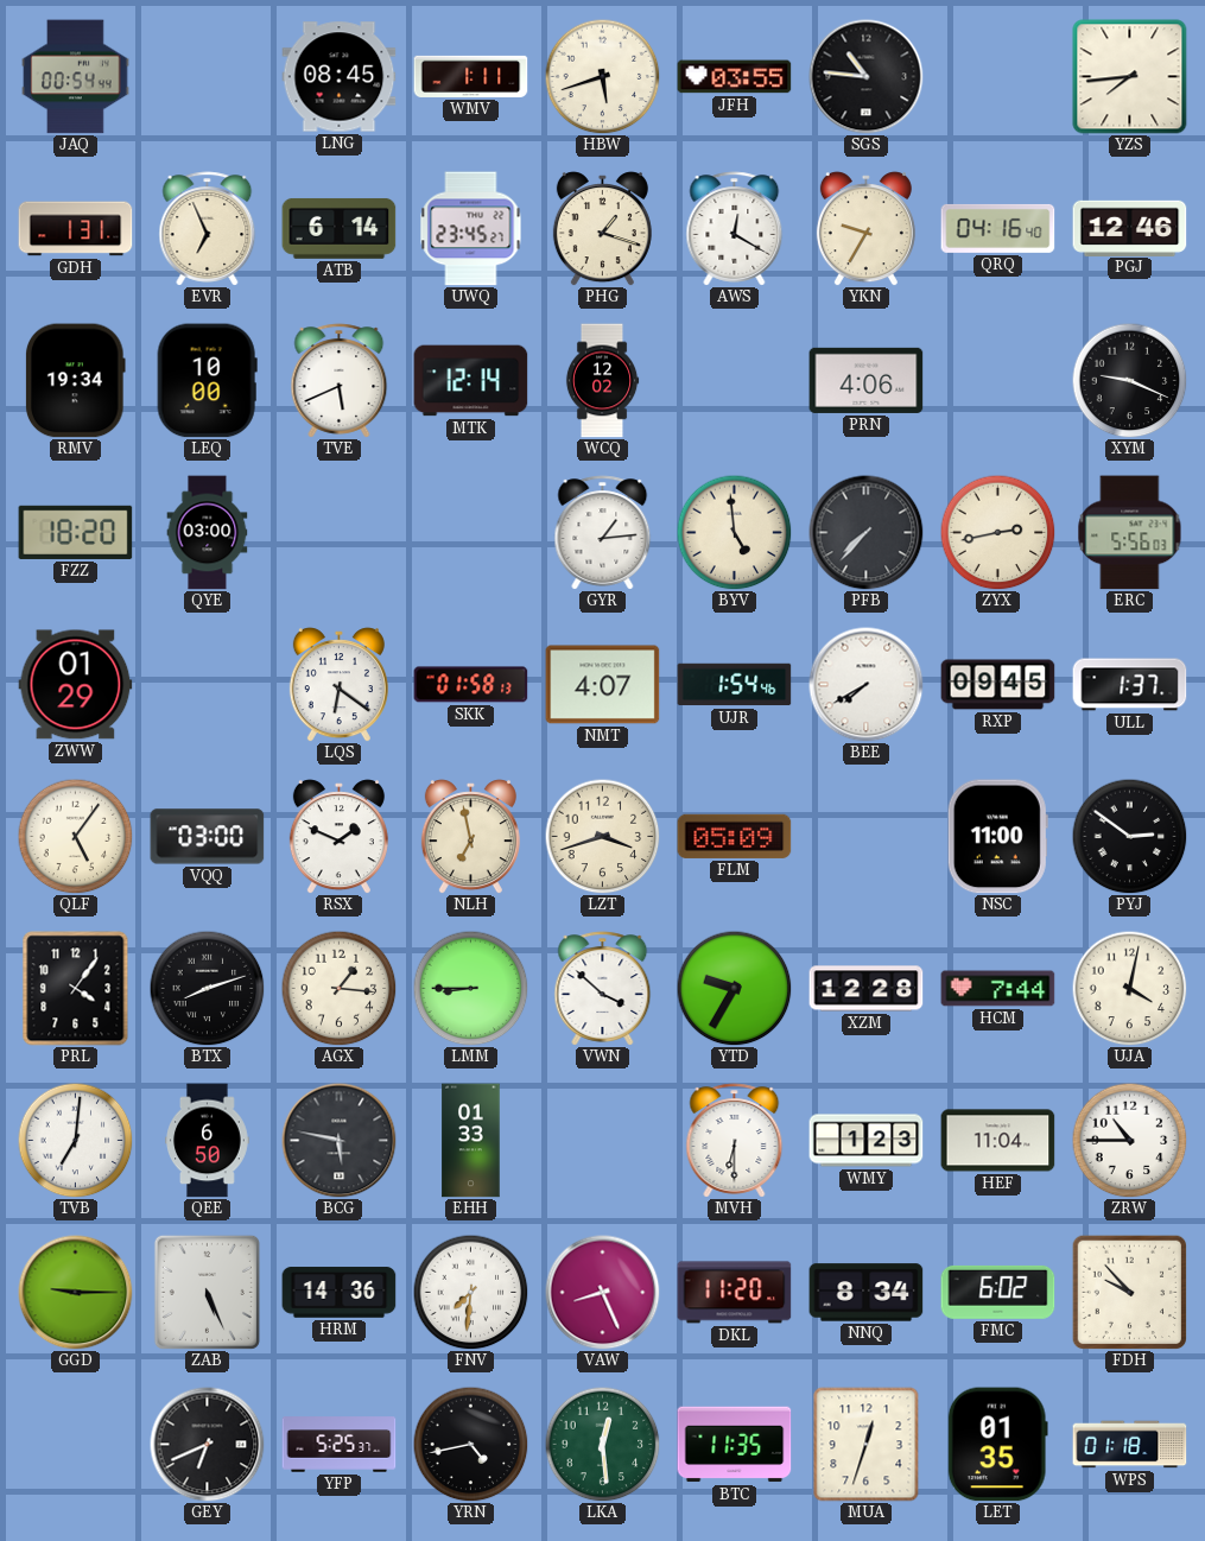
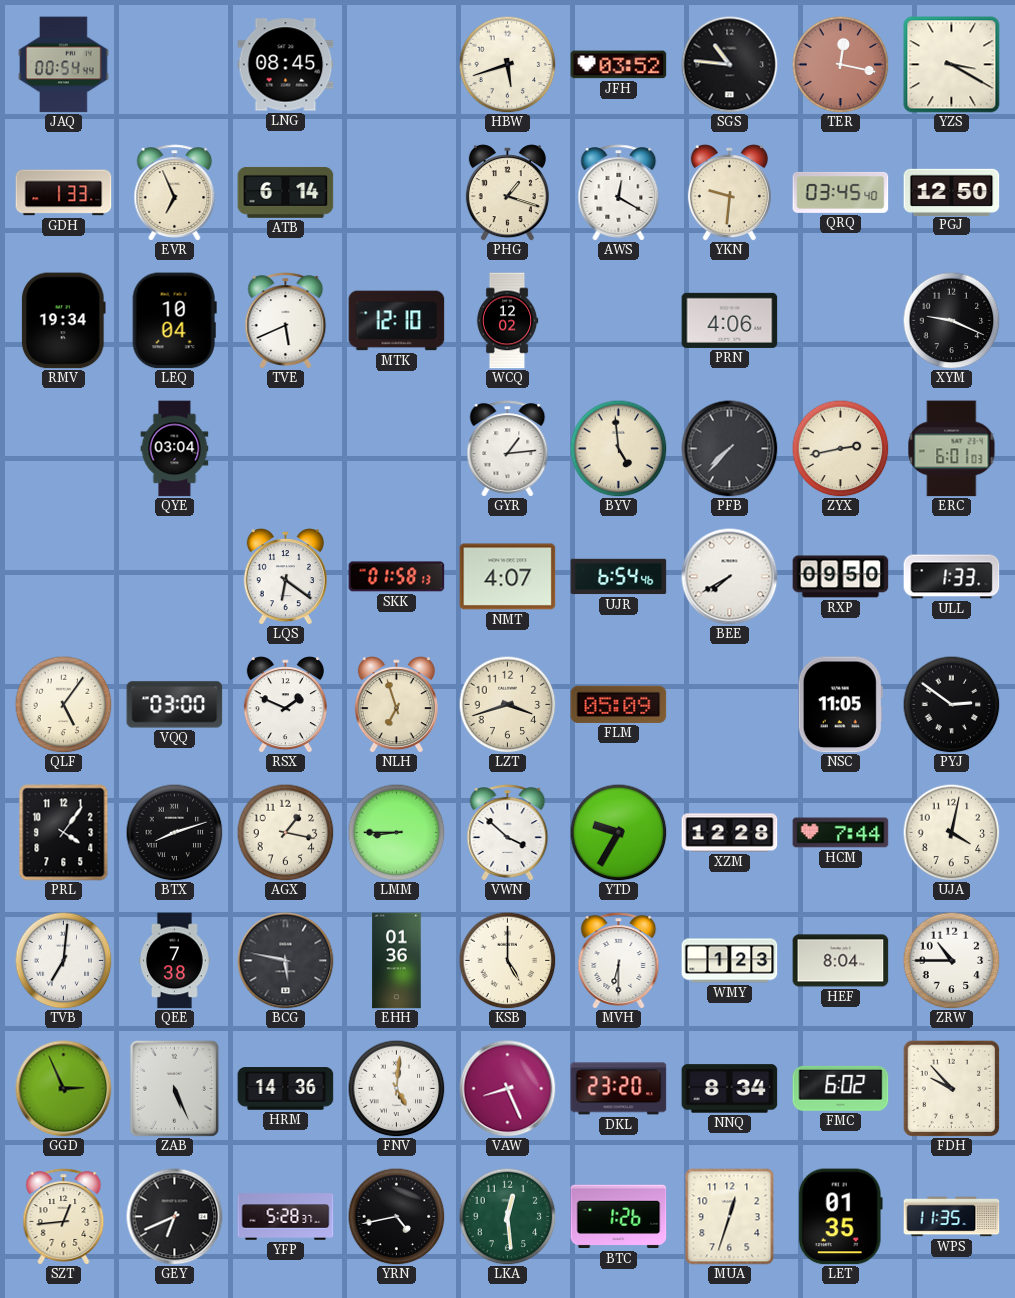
WMV: 1:11 -> none (471, 76)
JFH: 03:55 -> 03:52 (619, 65)
TER: none -> 12:17 (840, 64)
YZS: 7:44 -> 3:20 (952, 65)
GDH: 1:31 -> 1:33 (64, 193)
UWQ: 23:45 -> none (471, 229)
YKN: 9:35 -> 9:31 (729, 193)
QRQ: 04:16 -> 03:45 (841, 192)
PGJ: 12:46 -> 12:50 (952, 192)
LEQ: 10:00 -> 10:04 (174, 321)
MTK: 12:14 -> 12:10 (397, 321)
FZZ: 18:20 -> none (76, 532)
QYE: 03:00 -> 03:04 (175, 449)
ERC: 5:56 -> 6:01 (952, 449)
ZWW: 01:29 -> none (76, 685)
UJR: 1:54 -> 6:54 (619, 577)
RXP: 09:45 -> 09:50 (841, 577)
ULL: 1:37 -> 1:33 (952, 577)
NLH: 6:58 -> 6:57 (396, 705)
NSC: 11:00 -> 11:05 (840, 705)
AGX: 1:16 -> 1:17 (285, 832)
QEE: 6:50 -> 7:38 (175, 961)
EHH: 01:33 -> 01:36 (397, 961)
KSB: none -> 5:00 (507, 960)
HEF: 11:04 -> 8:04 (841, 961)
GGD: 9:15 -> 2:56 (64, 1089)
FNV: 7:31 -> 5:01 (396, 1088)
DKL: 11:20 -> 23:20 (619, 1089)
SZT: none -> 12:44 (64, 1217)
YFP: 5:25 -> 5:28 (286, 1217)
BTC: 11:35 -> 1:26 (619, 1217)
WPS: 01:18 -> 11:35 (952, 1217)
